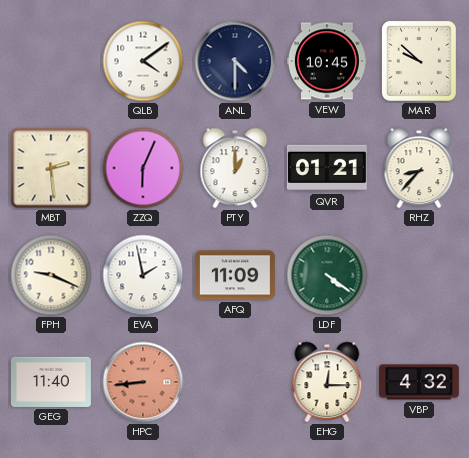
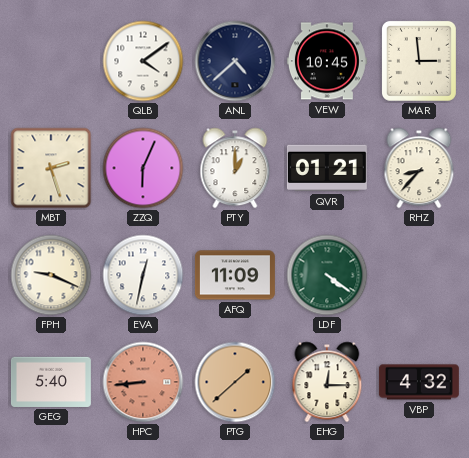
ANL: 4:30 -> 4:38 (235, 61)
MAR: 9:52 -> 2:59 (419, 61)
MBT: 2:29 -> 2:27 (51, 168)
EVA: 1:58 -> 12:32 (143, 275)
GEG: 11:40 -> 5:40 (51, 382)
PTG: none -> 1:38 (235, 382)
